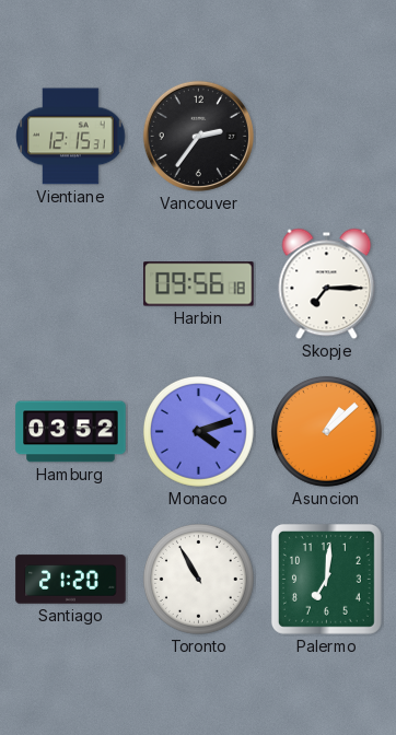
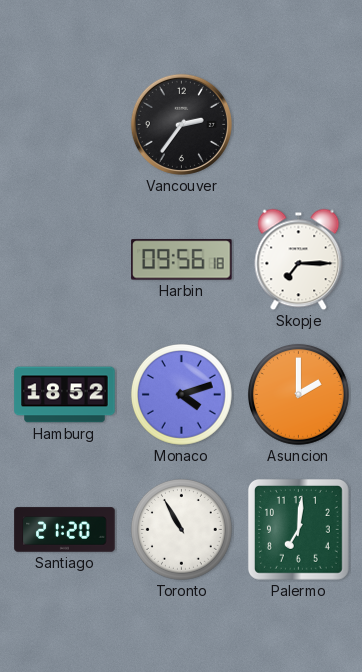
Vientiane: 12:15 -> none (71, 137)
Hamburg: 03:52 -> 18:52 (65, 395)
Asuncion: 1:08 -> 2:00 (298, 394)
